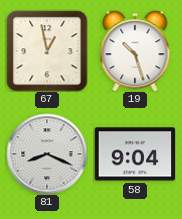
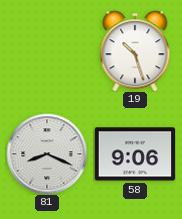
67: 12:58 -> none (47, 51)
58: 9:04 -> 9:06 (135, 154)
